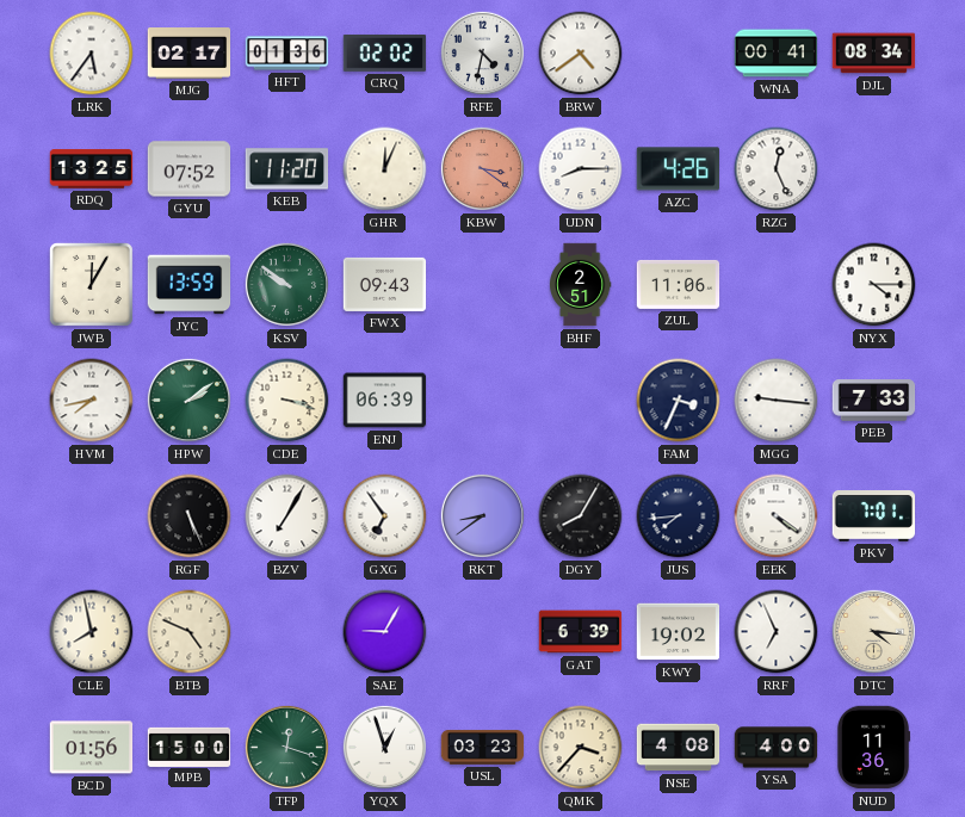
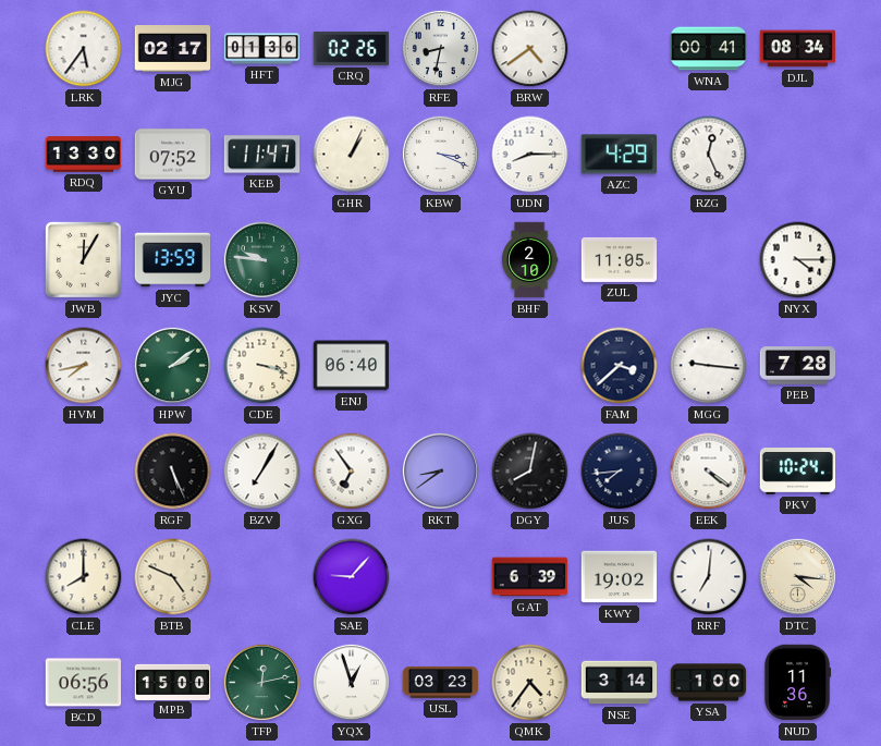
CRQ: 02:02 -> 02:26 (352, 48)
RFE: 4:32 -> 8:32 (440, 48)
RDQ: 13:25 -> 13:30 (84, 155)
KEB: 11:20 -> 11:47 (262, 155)
GHR: 12:04 -> 1:04 (352, 155)
KBW: 3:21 -> 3:19 (440, 154)
KBW dial: salmon -> white (440, 154)
AZC: 4:26 -> 4:29 (619, 155)
KSV: 9:51 -> 9:46 (261, 259)
FWX: 09:43 -> none (385, 284)
BHF: 2:51 -> 2:10 (530, 260)
ZUL: 11:06 -> 11:05 (620, 259)
ENJ: 06:39 -> 06:40 (352, 366)
FAM: 3:34 -> 3:38 (620, 366)
PEB: 7:33 -> 7:28 (798, 366)
DGY: 8:05 -> 8:02 (530, 472)
PKV: 7:01 -> 10:24 (798, 472)
CLE: 7:58 -> 8:00 (84, 577)
SAE: 9:05 -> 9:07 (352, 577)
RRF: 6:56 -> 7:01 (709, 577)
BCD: 01:56 -> 06:56 (84, 683)
TFP: 12:18 -> 12:13 (261, 682)
QMK: 3:37 -> 4:36 (530, 683)
NSE: 4:08 -> 3:14 (620, 683)
YSA: 4:00 -> 1:00 (709, 683)
